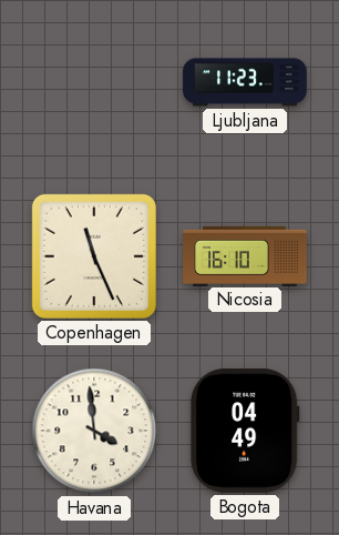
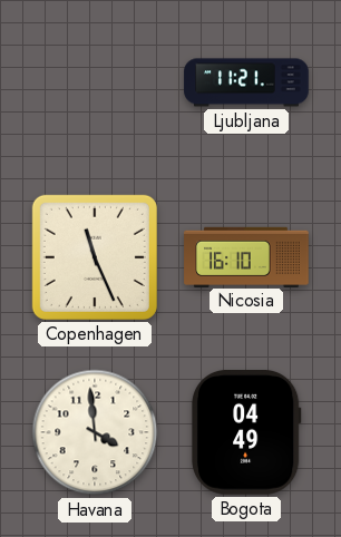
Ljubljana: 11:23 -> 11:21 (246, 82)
